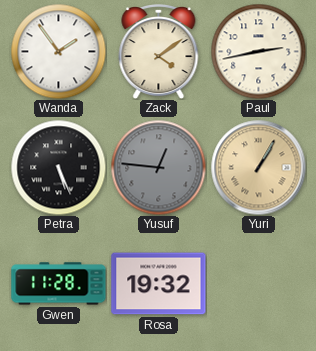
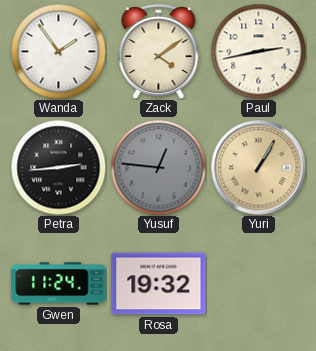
Petra: 5:26 -> 2:44 (58, 167)
Gwen: 11:28 -> 11:24 (59, 284)
